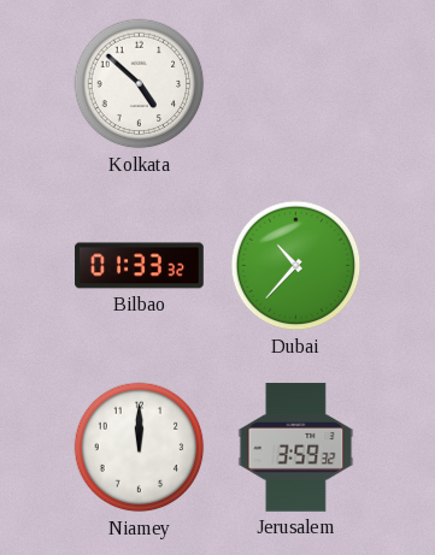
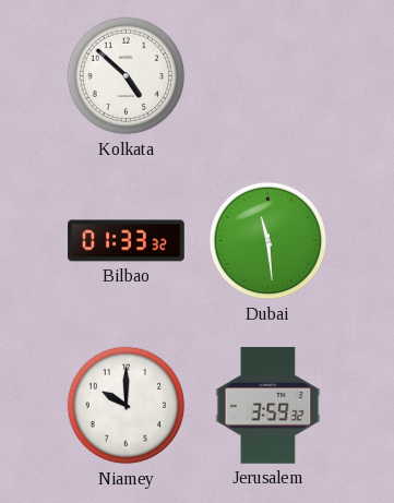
Dubai: 10:37 -> 11:29 (268, 241)
Niamey: 12:00 -> 10:00 (127, 406)
